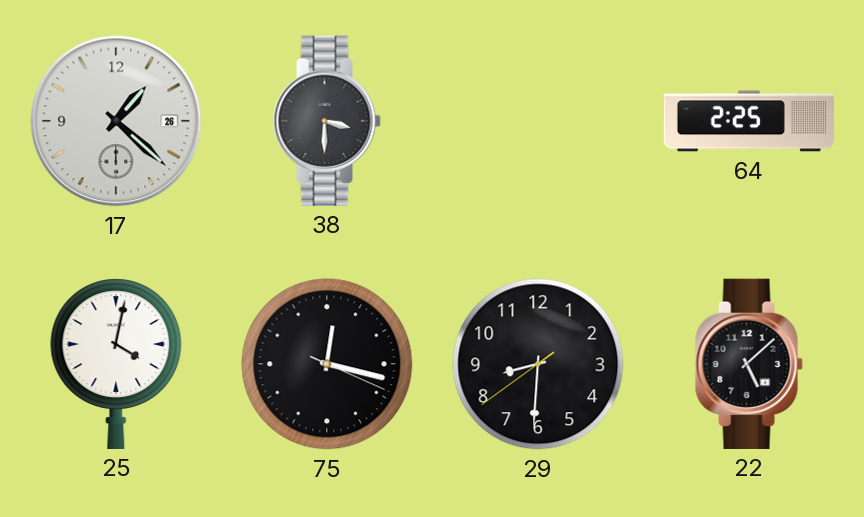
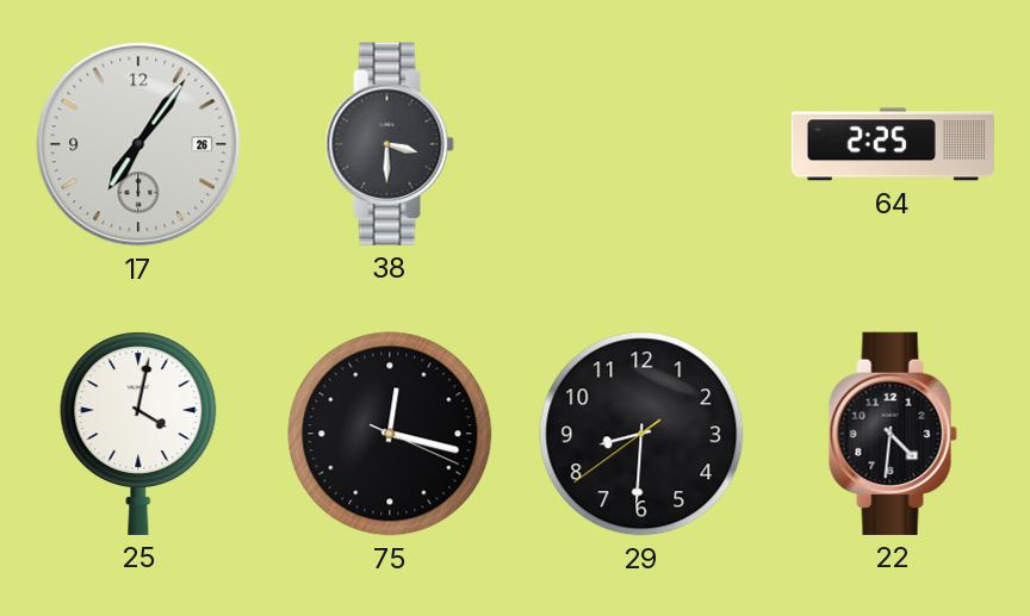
17: 1:22 -> 7:06 (138, 144)
22: 5:08 -> 4:31 (893, 434)
